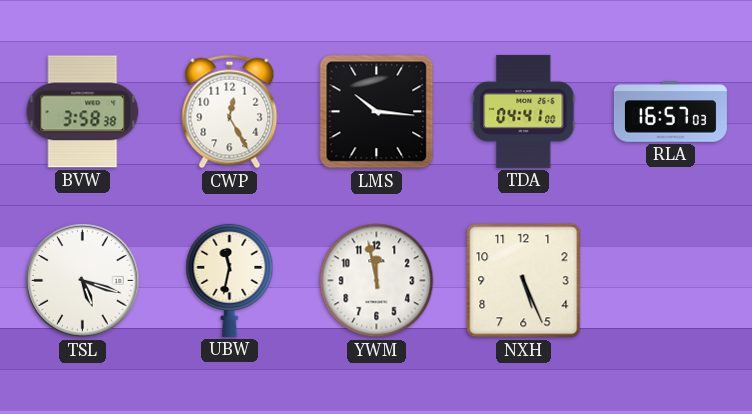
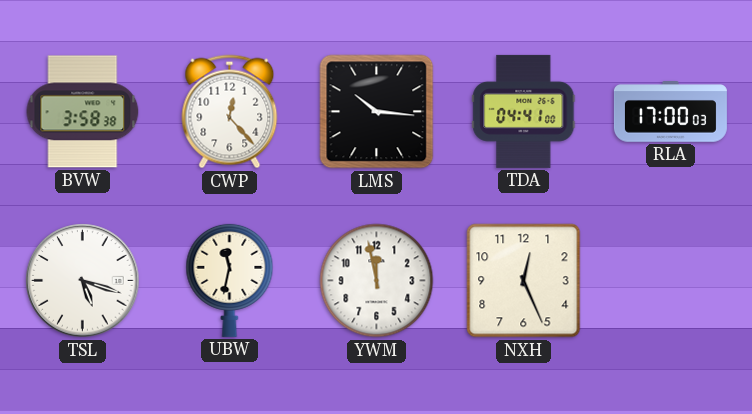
CWP: 12:25 -> 12:23 (230, 112)
RLA: 16:57 -> 17:00 (670, 112)
NXH: 5:26 -> 12:26 (524, 281)
